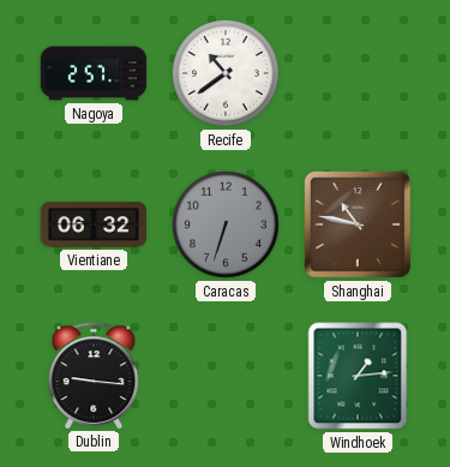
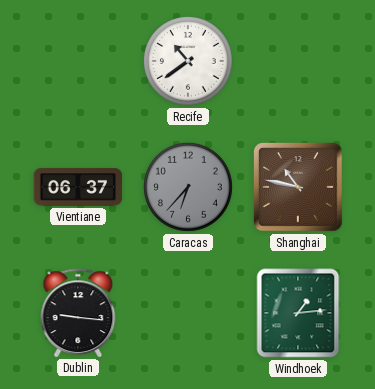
Nagoya: 2:57 -> none (94, 73)
Vientiane: 06:32 -> 06:37 (78, 187)
Caracas: 6:33 -> 6:37 (188, 187)
